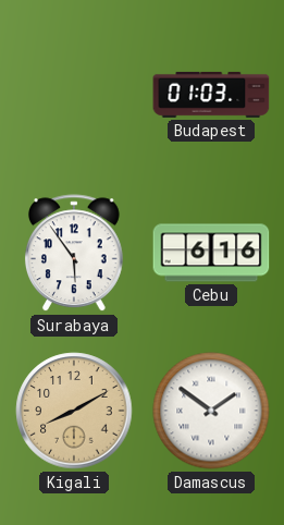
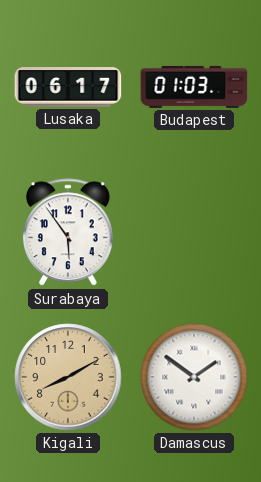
Lusaka: none -> 06:17 (68, 87)
Cebu: 6:16 -> none (211, 253)
